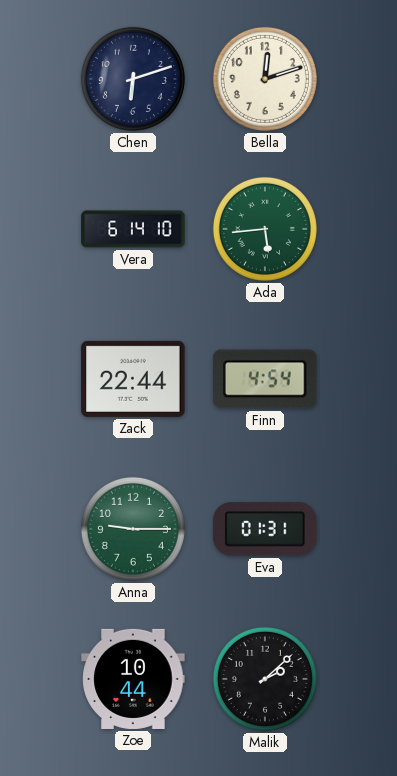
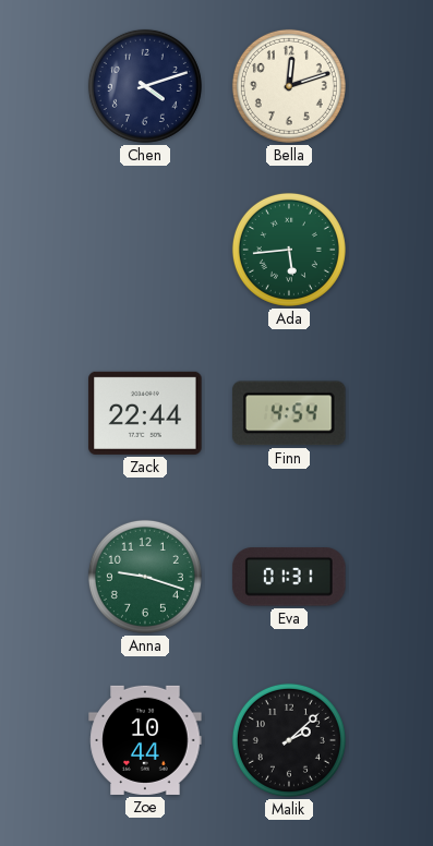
Chen: 6:12 -> 4:12 (145, 86)
Vera: 6:14 -> none (133, 229)
Anna: 9:15 -> 9:18 (145, 577)
